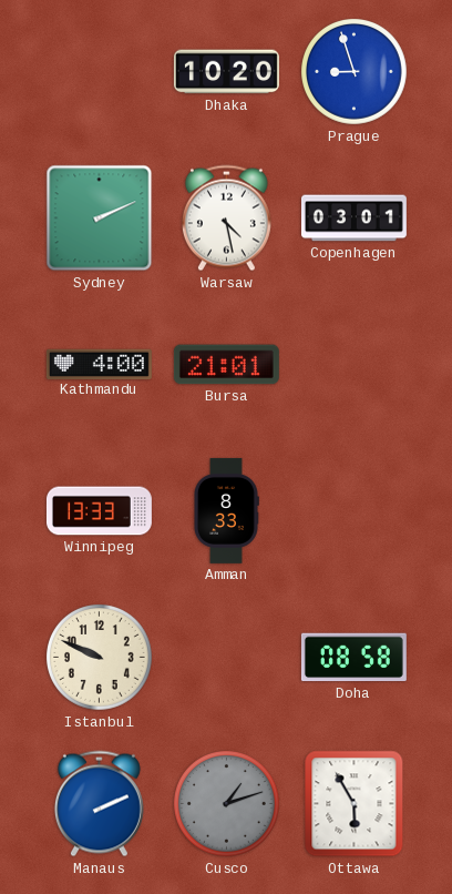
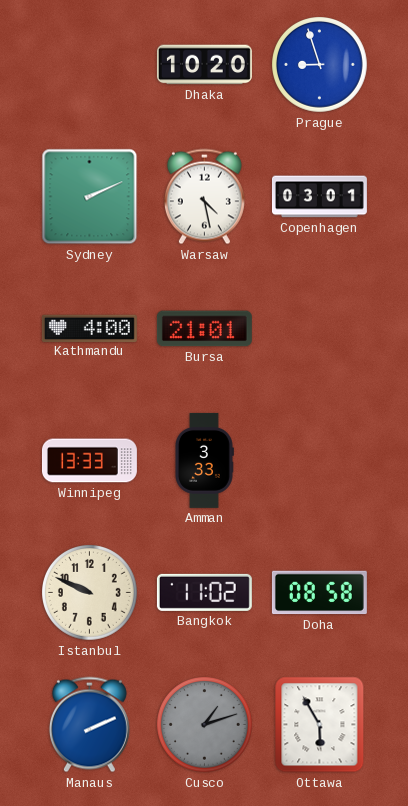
Amman: 8:33 -> 3:33 (205, 460)
Bangkok: none -> 11:02 (204, 592)
